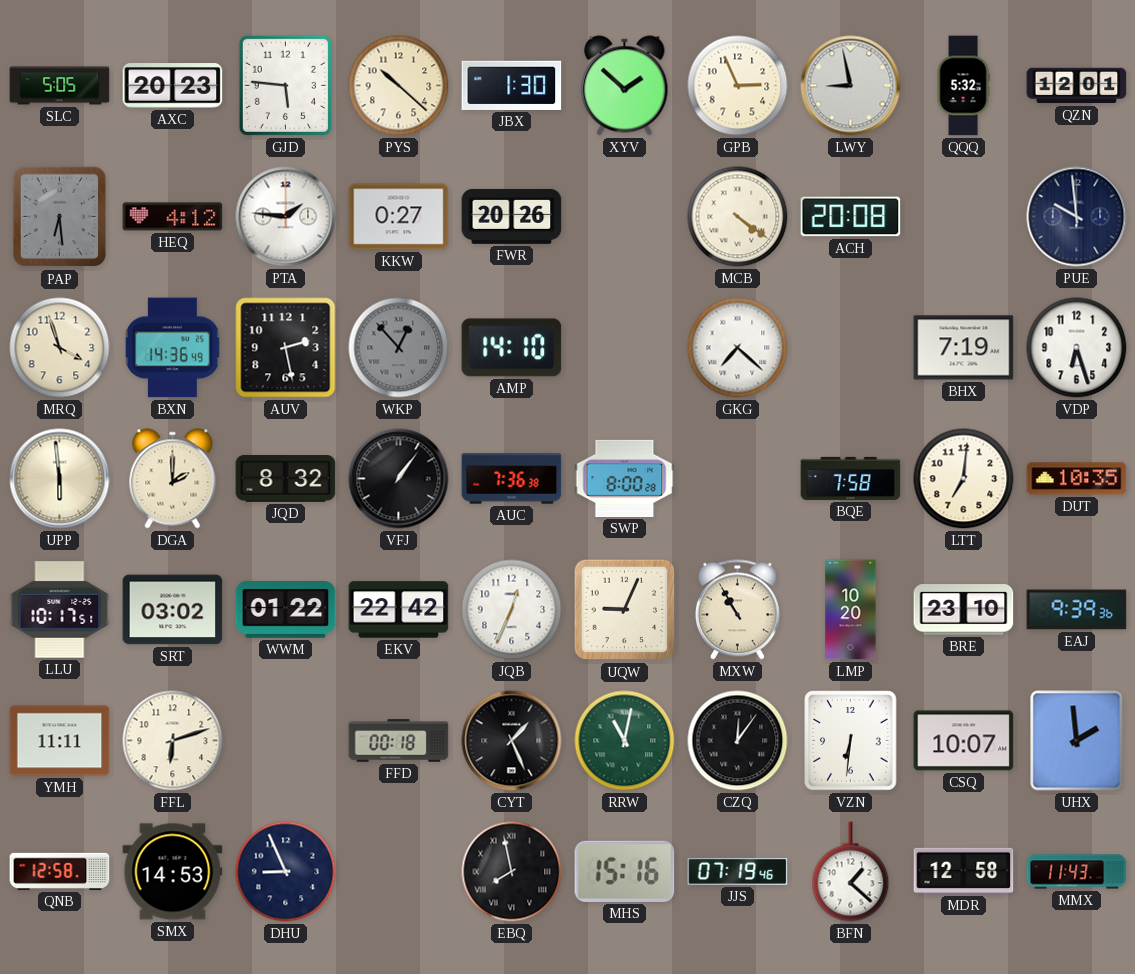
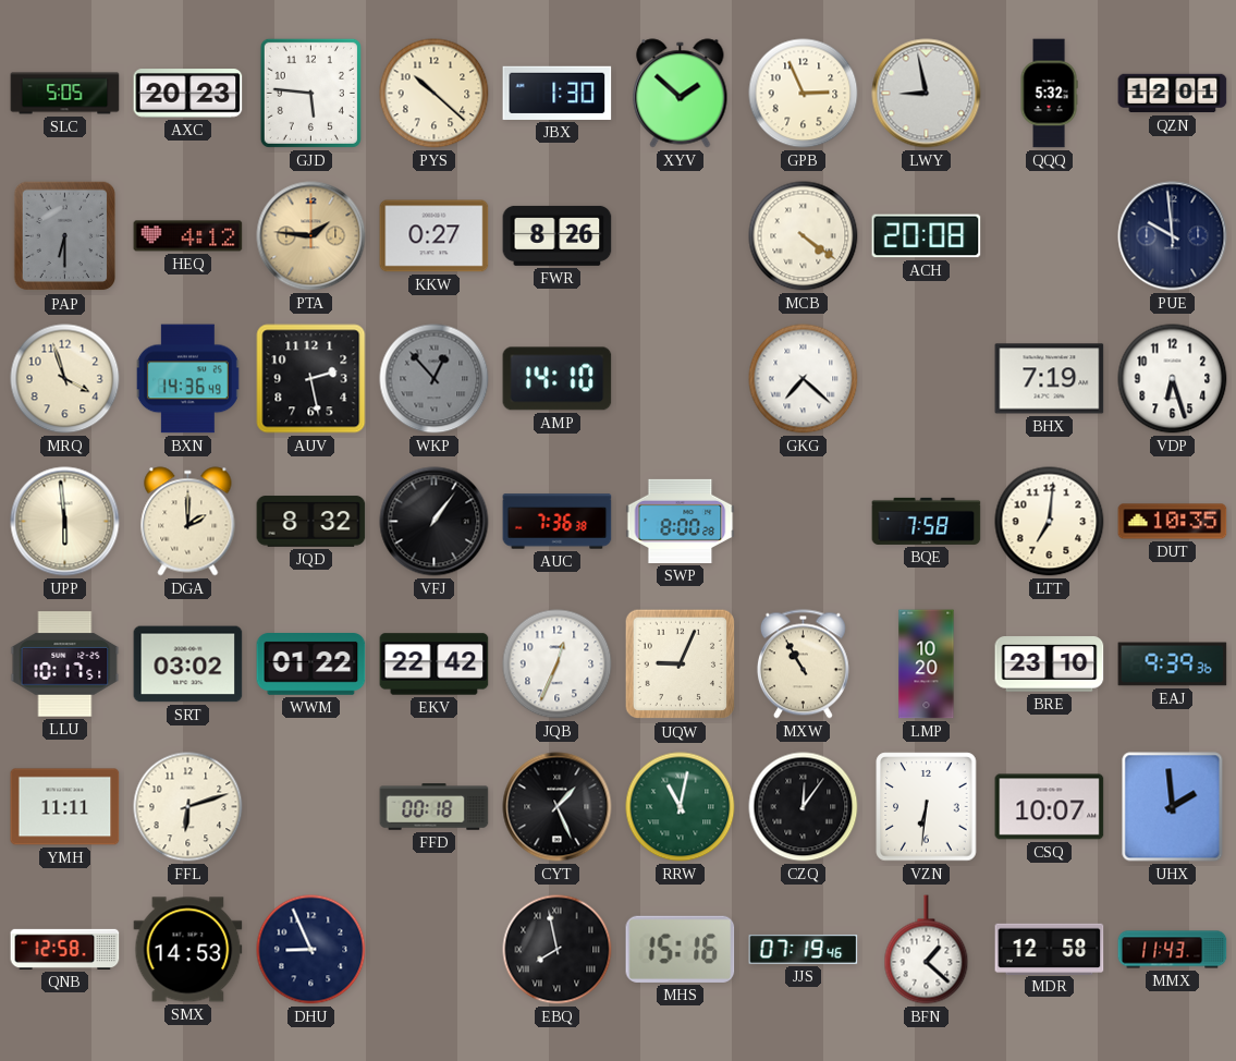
PAP: 6:29 -> 6:30 (65, 236)
PTA dial: white -> champagne (311, 236)
FWR: 20:26 -> 8:26 (558, 235)
